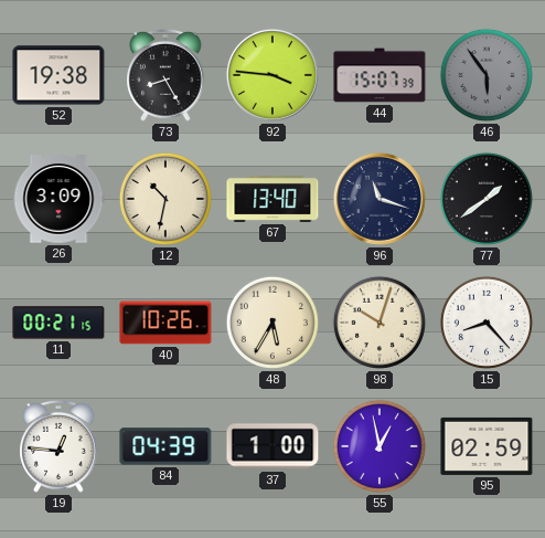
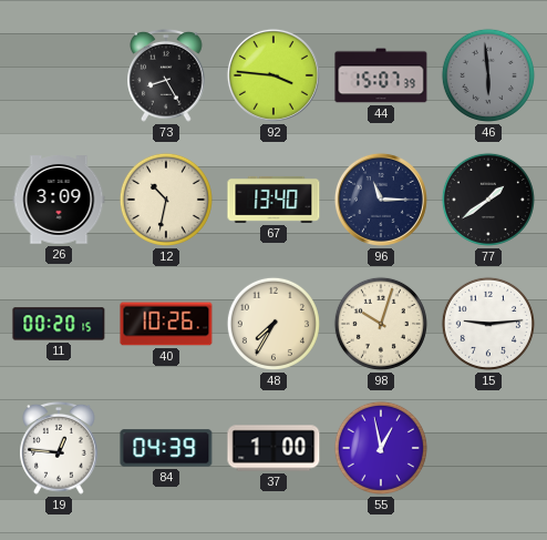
52: 19:38 -> none (58, 75)
46: 5:54 -> 5:59 (488, 75)
96: 11:18 -> 11:15 (381, 200)
11: 00:21 -> 00:20 (59, 324)
48: 5:35 -> 7:35 (273, 324)
15: 8:23 -> 9:14 (488, 324)
95: 02:59 -> none (487, 446)
